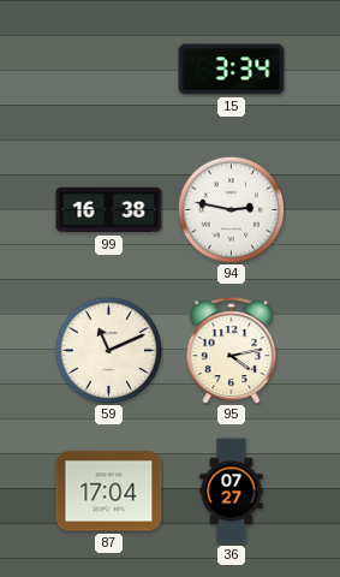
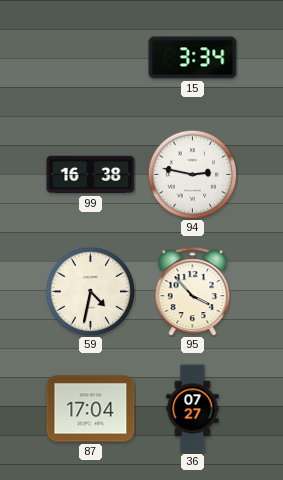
59: 11:11 -> 4:32 (90, 291)
95: 4:13 -> 3:53 (193, 292)
